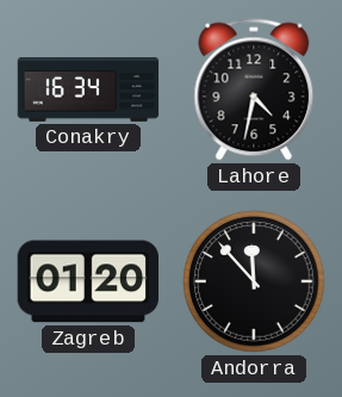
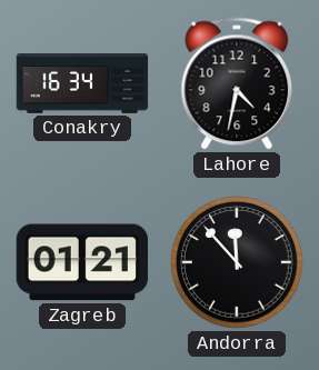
Zagreb: 01:20 -> 01:21 (81, 262)
